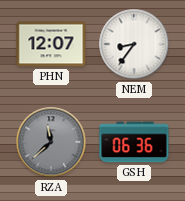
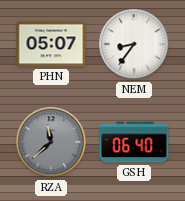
PHN: 12:07 -> 05:07 (51, 44)
GSH: 06:36 -> 06:40 (134, 142)
